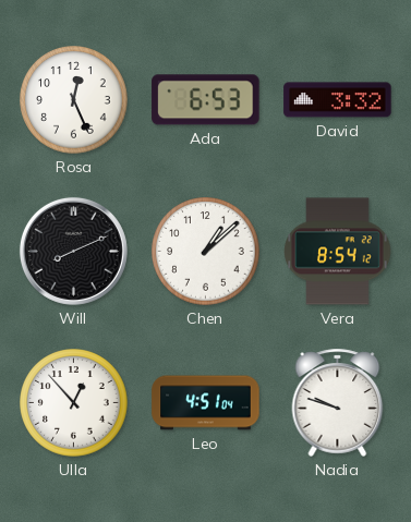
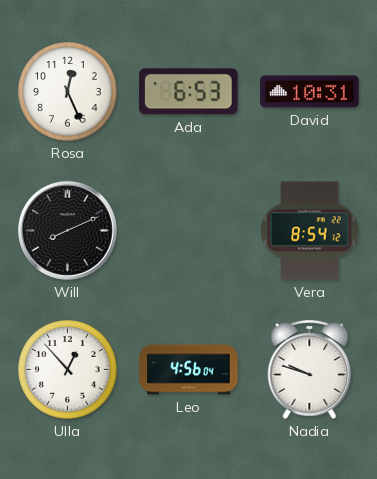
David: 3:32 -> 10:31 (310, 92)
Chen: 1:08 -> none (206, 252)
Leo: 4:51 -> 4:56 (189, 370)
